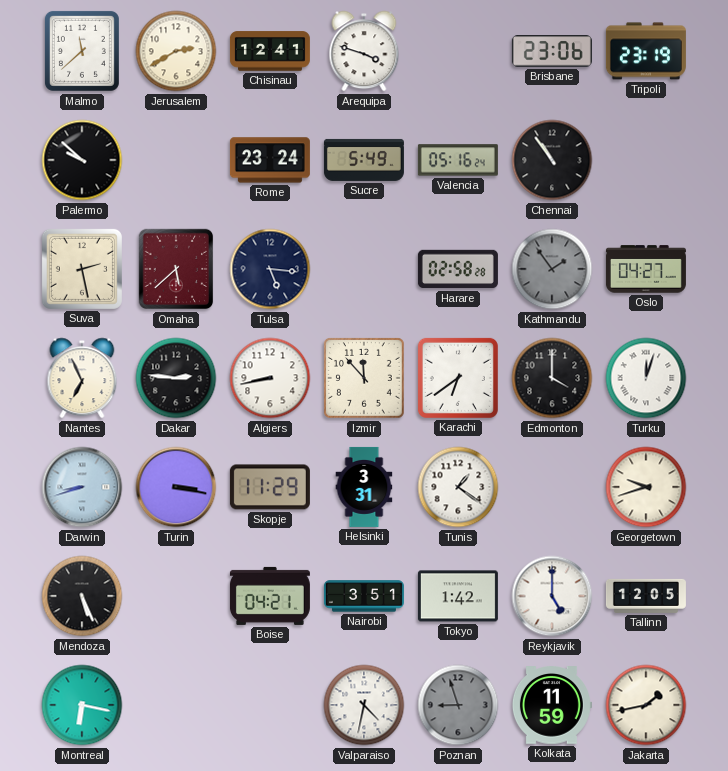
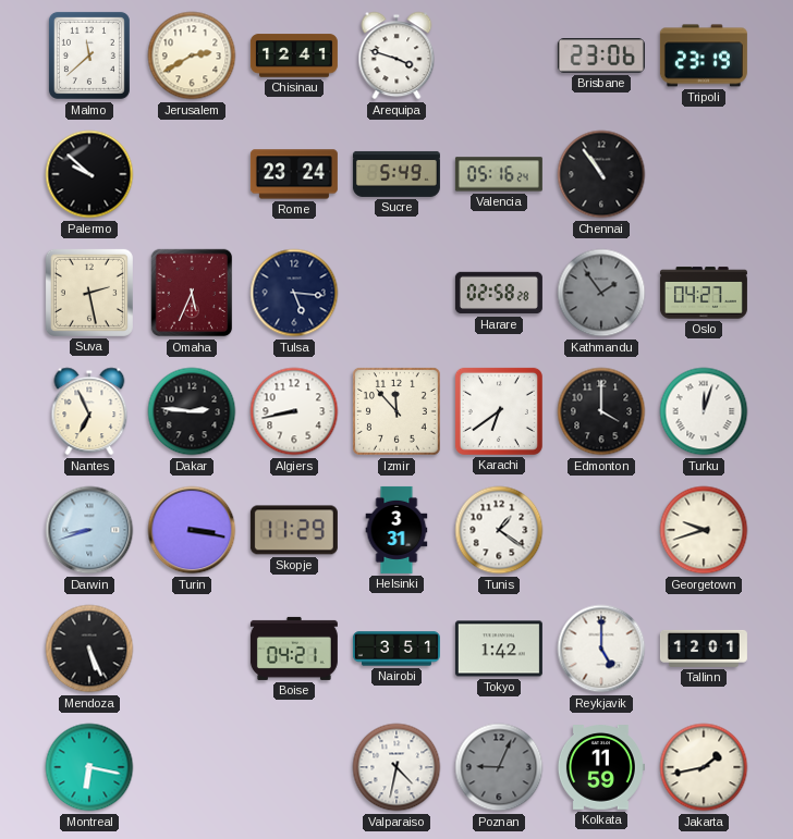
Omaha: 5:38 -> 5:34 (192, 293)
Tallinn: 12:05 -> 12:01 (704, 649)
Poznan: 8:57 -> 9:04 (499, 767)
